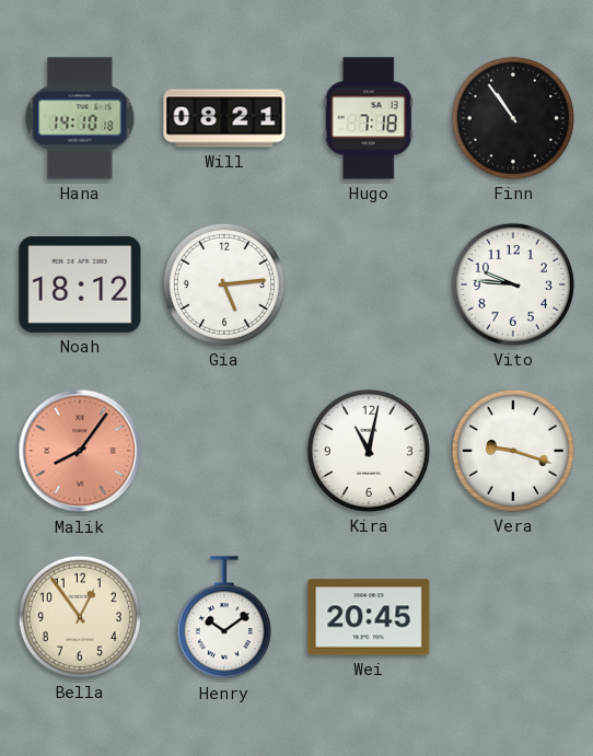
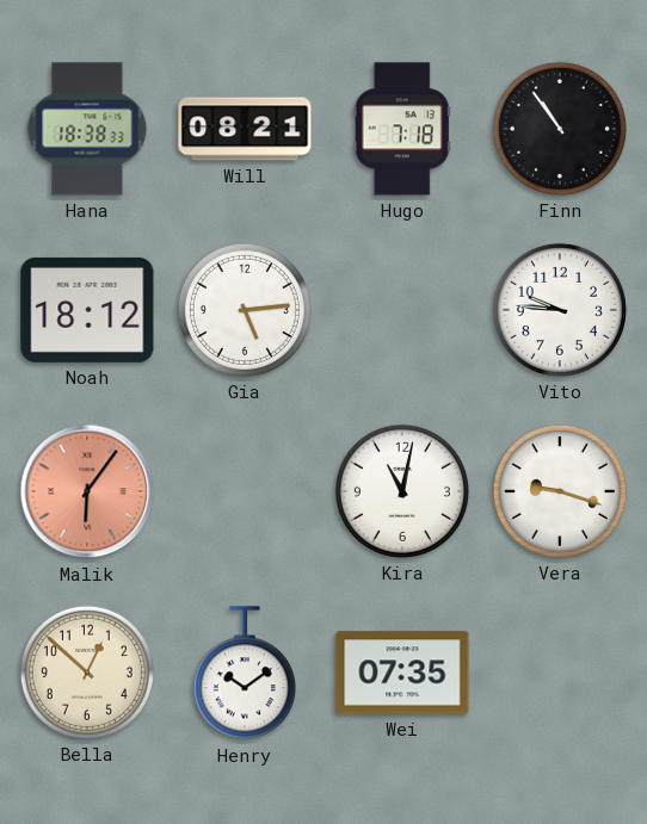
Hana: 14:10 -> 18:38 (87, 129)
Malik: 8:06 -> 6:06 (87, 491)
Bella: 12:54 -> 12:52 (87, 673)
Wei: 20:45 -> 07:35 (402, 673)
